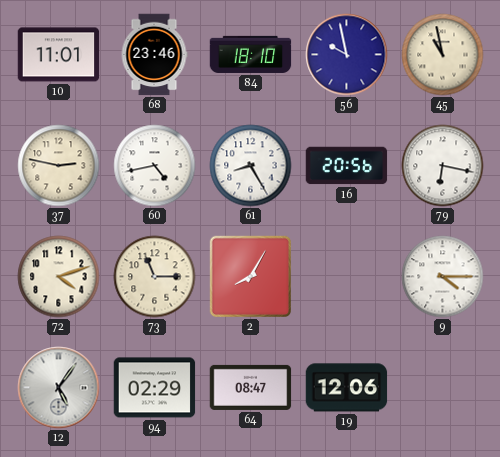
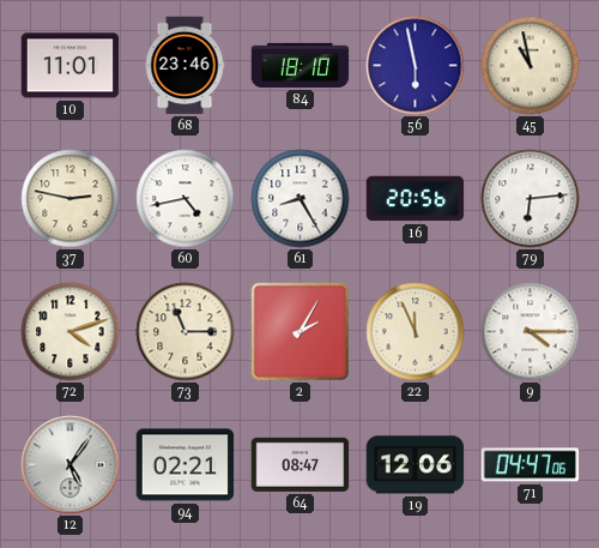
56: 9:58 -> 5:58 (416, 66)
79: 6:17 -> 6:14 (531, 199)
2: 8:05 -> 2:05 (299, 331)
22: none -> 11:56 (416, 332)
94: 02:29 -> 02:21 (186, 465)
71: none -> 04:47 (531, 465)
